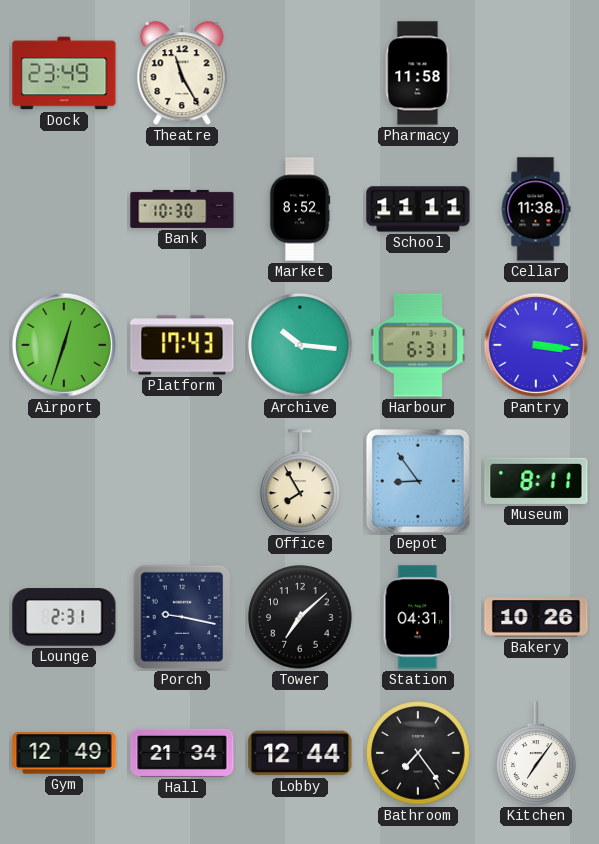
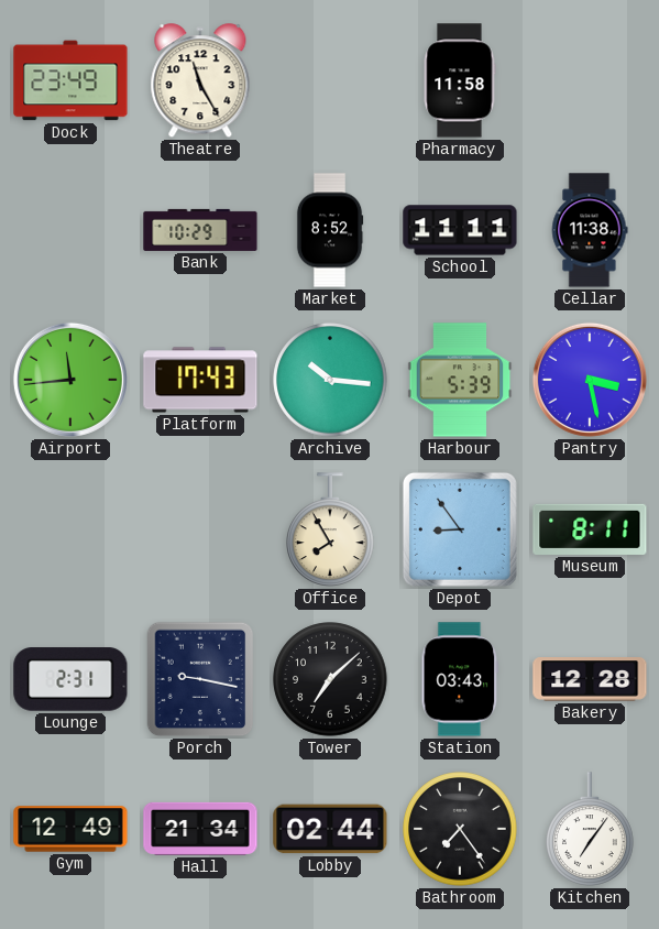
Bank: 10:30 -> 10:29 (200, 230)
Airport: 12:33 -> 11:44 (70, 380)
Harbour: 6:31 -> 5:39 (460, 380)
Pantry: 3:16 -> 3:28 (590, 380)
Station: 04:31 -> 03:43 (460, 679)
Bakery: 10:26 -> 12:28 (590, 679)
Lobby: 12:44 -> 02:44 (330, 829)
